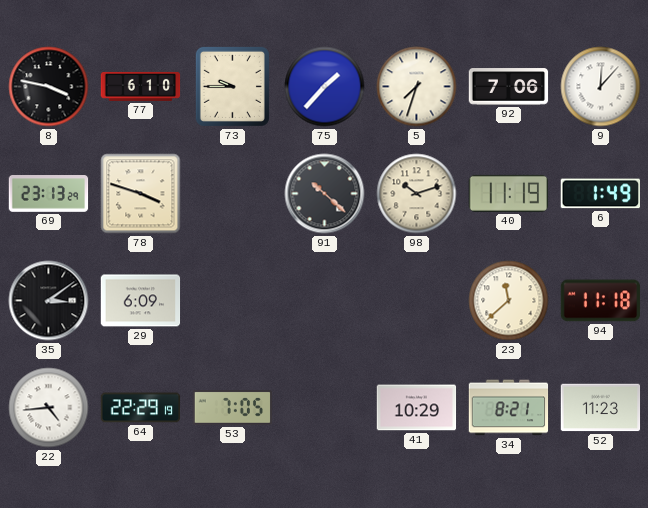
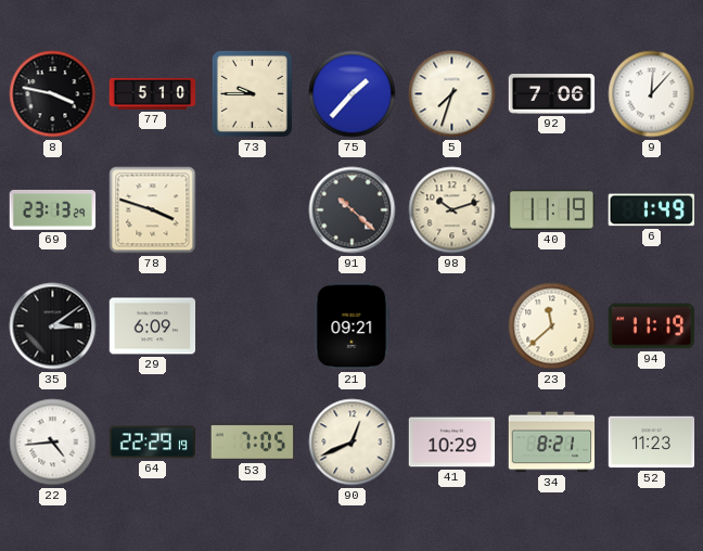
77: 6:10 -> 5:10 (153, 93)
21: none -> 09:21 (353, 326)
94: 11:18 -> 11:19 (652, 326)
90: none -> 12:41 (353, 443)
